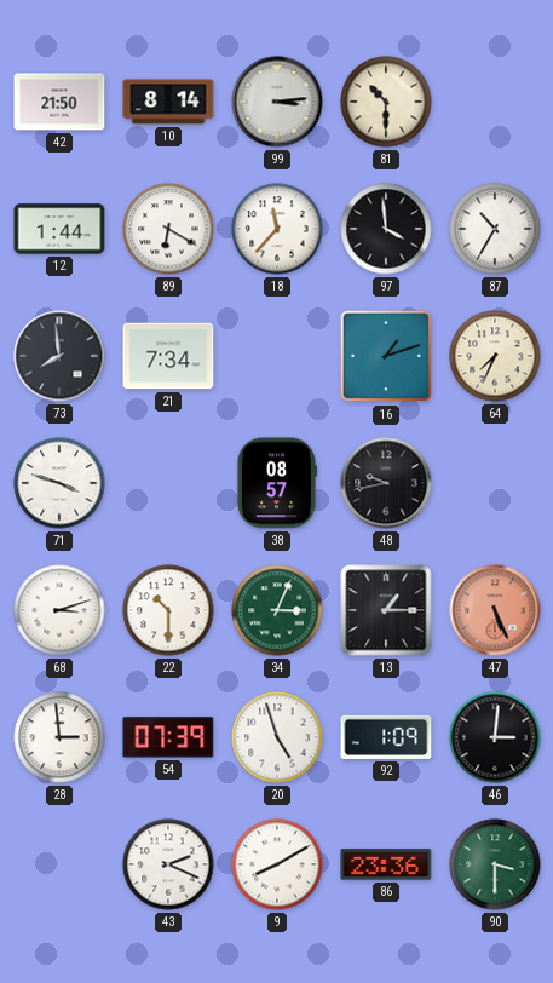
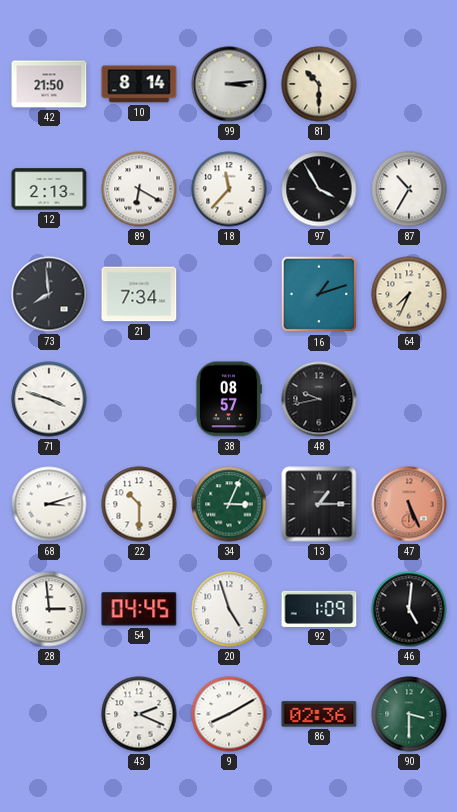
12: 1:44 -> 2:13 (49, 189)
97: 3:59 -> 3:55 (319, 189)
54: 07:39 -> 04:45 (139, 609)
46: 3:01 -> 5:01 (409, 609)
86: 23:36 -> 02:36 (319, 714)
